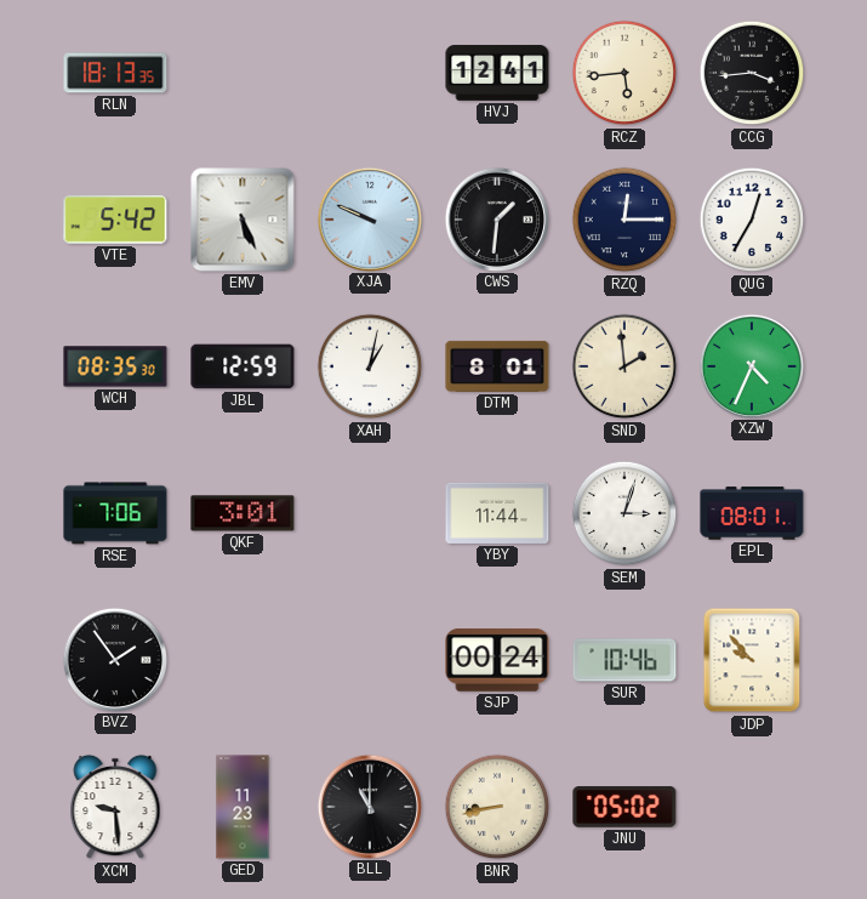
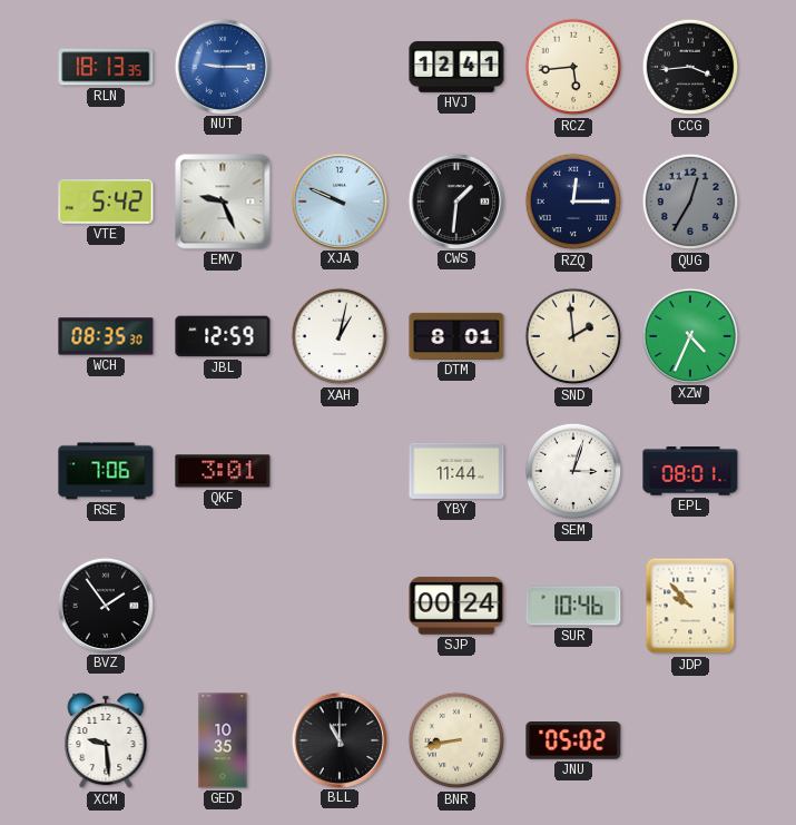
NUT: none -> 9:15 (222, 66)
EMV: 5:26 -> 9:26 (223, 202)
QUG dial: white -> grey (690, 202)
GED: 11:23 -> 10:35 (223, 740)
